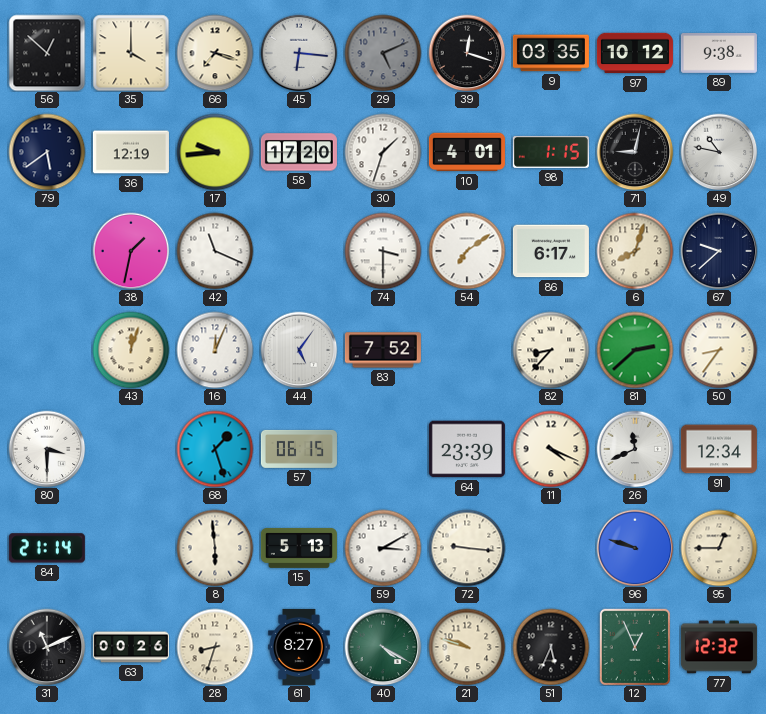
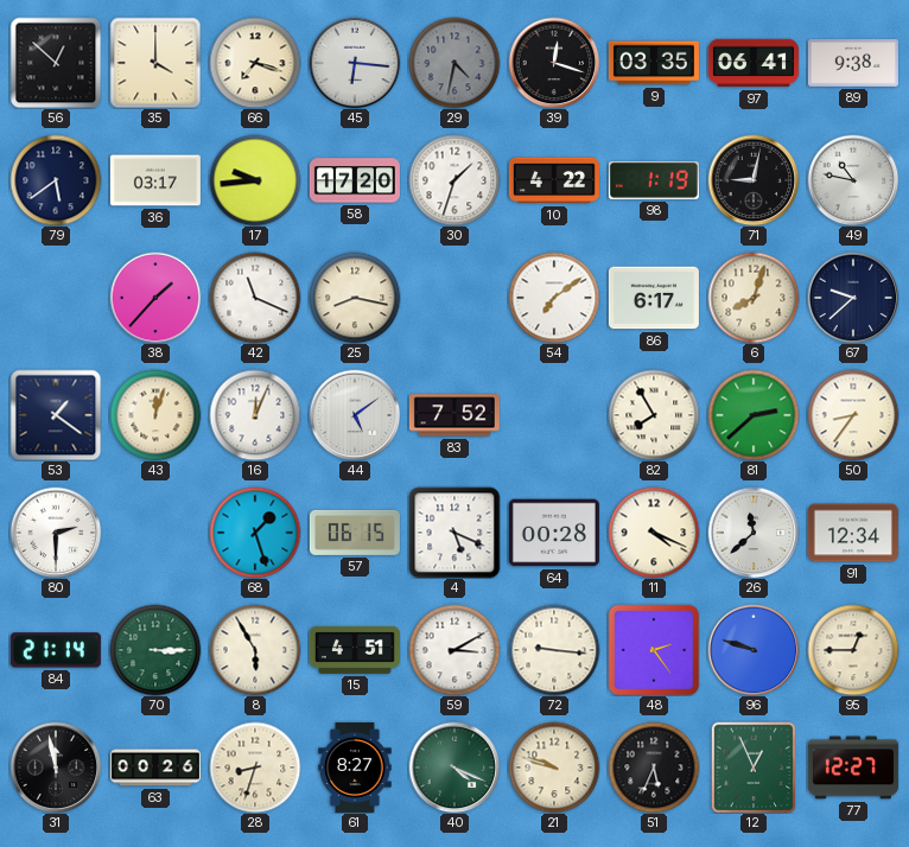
29: 5:11 -> 4:32 (454, 63)
97: 10:12 -> 06:41 (754, 63)
36: 12:19 -> 03:17 (155, 180)
10: 4:01 -> 4:22 (554, 180)
98: 1:15 -> 1:19 (654, 180)
38: 1:32 -> 1:37 (155, 298)
25: none -> 8:17 (355, 298)
74: 3:30 -> none (383, 251)
53: none -> 1:21 (56, 415)
44: 5:06 -> 5:09 (355, 415)
82: 8:37 -> 7:55 (654, 415)
80: 3:30 -> 2:30 (56, 533)
4: none -> 5:19 (454, 533)
64: 23:39 -> 00:28 (554, 533)
26: 11:41 -> 11:38 (754, 533)
70: none -> 3:15 (155, 650)
8: 5:59 -> 5:55 (255, 650)
15: 5:13 -> 4:51 (355, 650)
48: none -> 2:24 (654, 650)
31: 11:11 -> 11:58 (56, 768)
40: 4:20 -> 4:19 (454, 768)
77: 12:32 -> 12:27 (853, 768)
